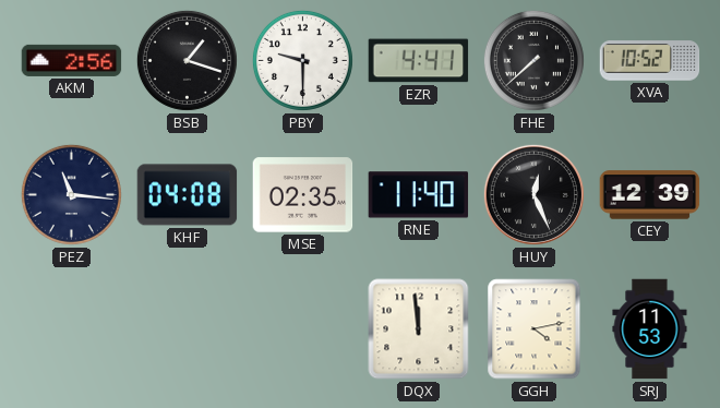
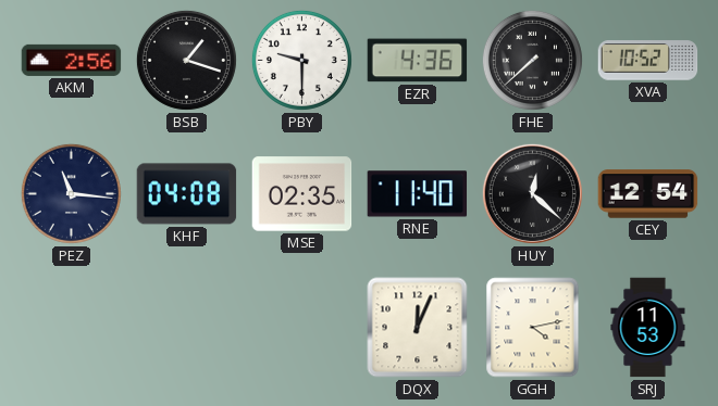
EZR: 4:41 -> 4:36 (418, 61)
HUY: 12:26 -> 12:22 (532, 193)
CEY: 12:39 -> 12:54 (648, 194)
DQX: 11:59 -> 12:04 (418, 328)
